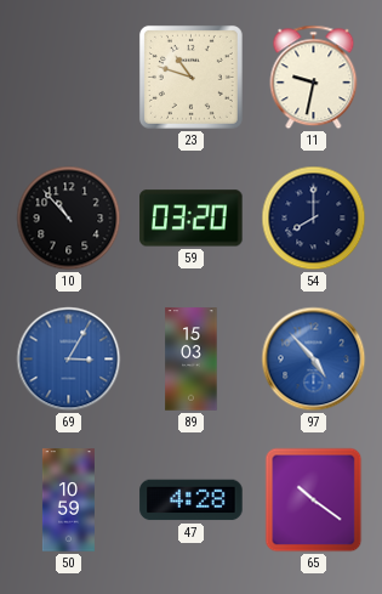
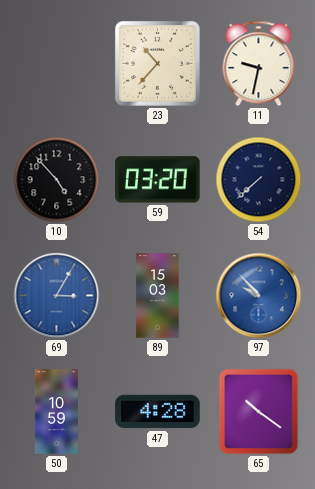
23: 10:48 -> 10:37 (157, 63)
10: 10:53 -> 4:53 (57, 180)
54: 8:00 -> 7:38 (259, 180)
97: 4:53 -> 9:53 (259, 296)
